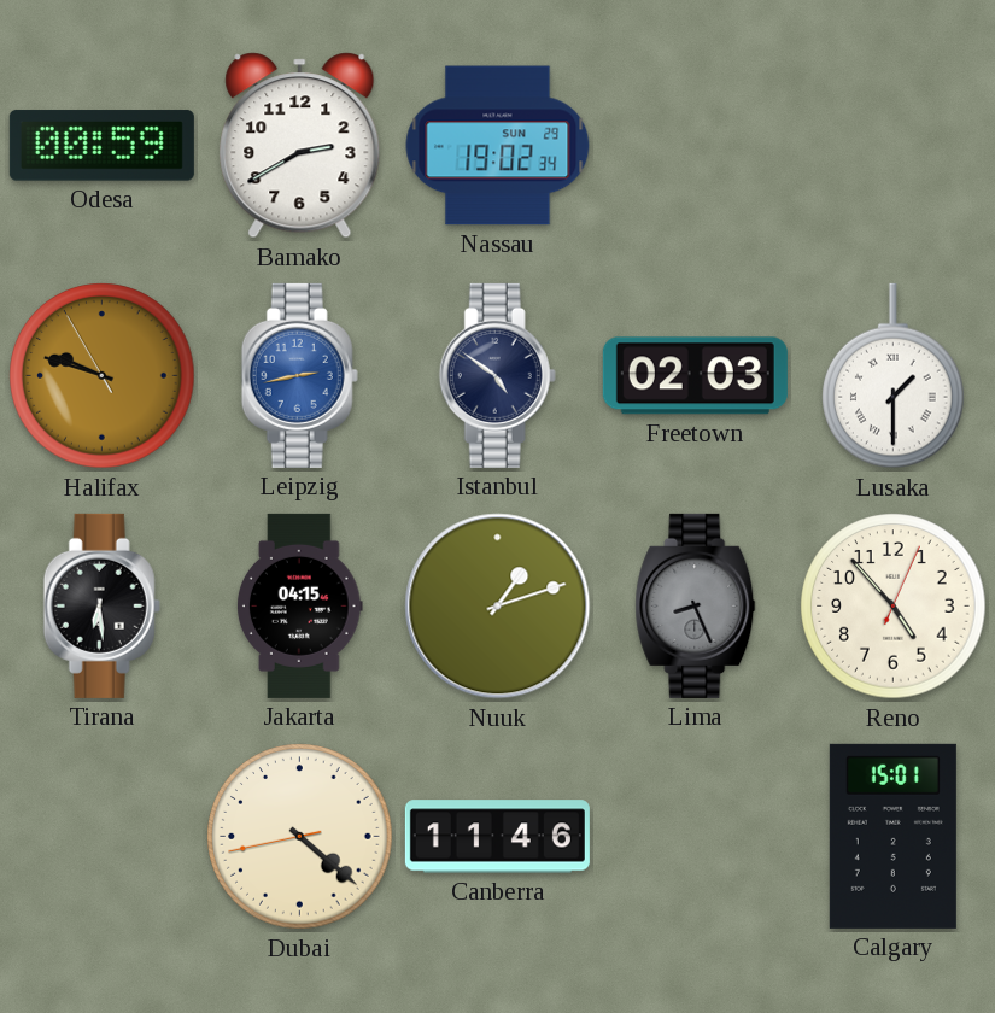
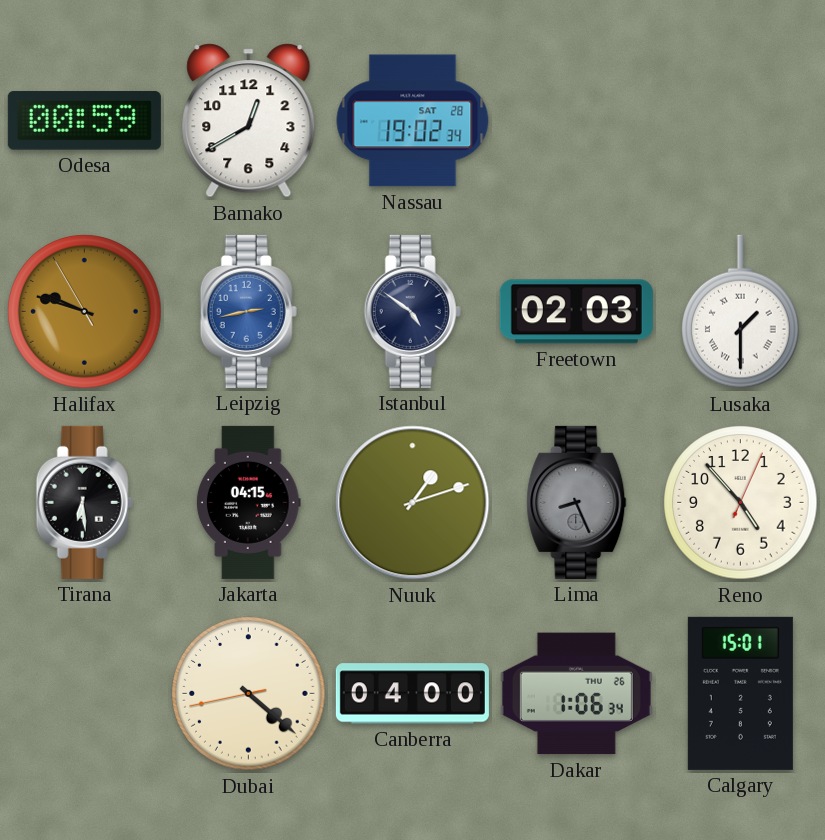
Bamako: 2:40 -> 12:40 (249, 121)
Nassau date: SUN 29 -> SAT 28 (413, 121)
Canberra: 11:46 -> 04:00 (412, 694)
Dakar: none -> 1:06 (576, 694)
